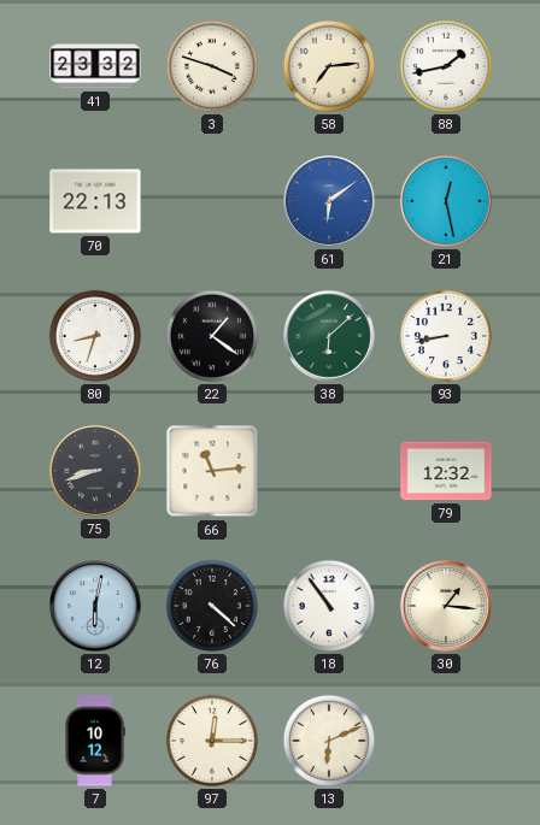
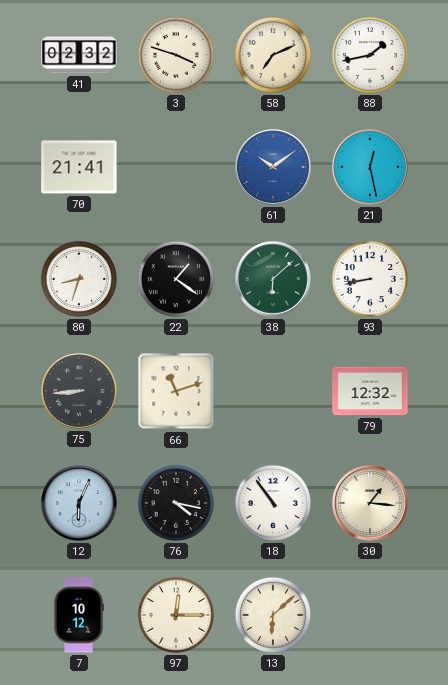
41: 23:32 -> 02:32 (79, 55)
58: 7:14 -> 7:11 (273, 55)
70: 22:13 -> 21:41 (79, 167)
61: 6:09 -> 10:09 (273, 167)
75: 8:42 -> 8:44 (79, 391)
66: 11:14 -> 11:12 (176, 391)
12: 6:02 -> 6:04 (79, 503)
76: 4:22 -> 4:17 (176, 503)
13: 6:11 -> 6:08 (273, 615)
